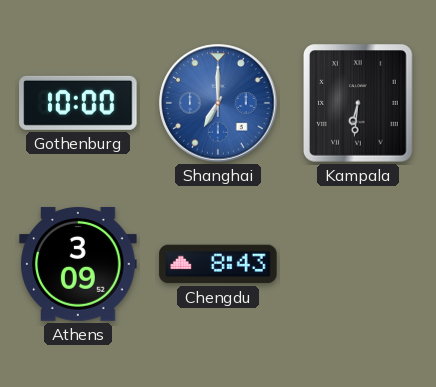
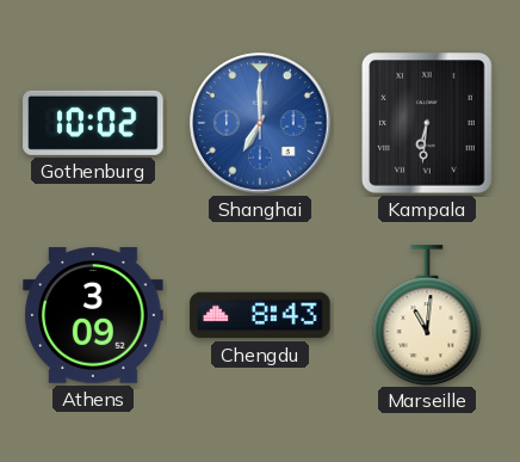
Gothenburg: 10:00 -> 10:02 (93, 123)
Marseille: none -> 11:01 (427, 315)
